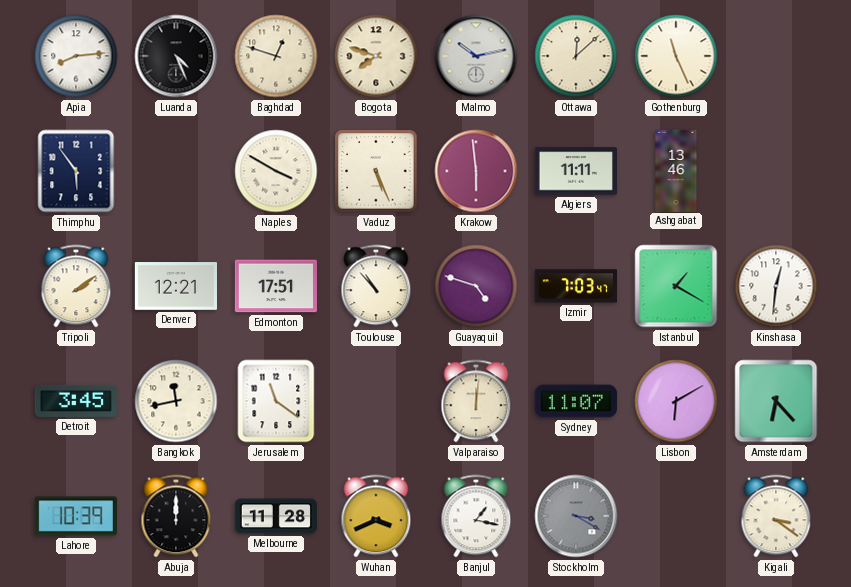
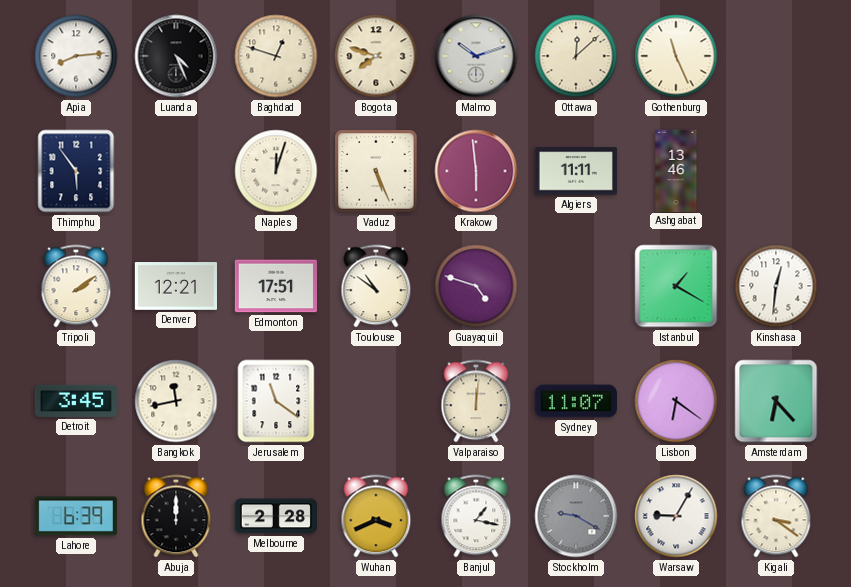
Malmo: 10:13 -> 10:12 (476, 56)
Naples: 3:50 -> 12:03 (276, 171)
Toulouse: 10:53 -> 10:51 (376, 286)
Izmir: 7:03 -> none (576, 286)
Lisbon: 6:10 -> 6:21 (676, 401)
Lahore: 10:39 -> 6:39 (76, 516)
Melbourne: 11:28 -> 2:28 (275, 516)
Stockholm: 3:20 -> 9:20 (576, 516)
Warsaw: none -> 9:05 (676, 516)
